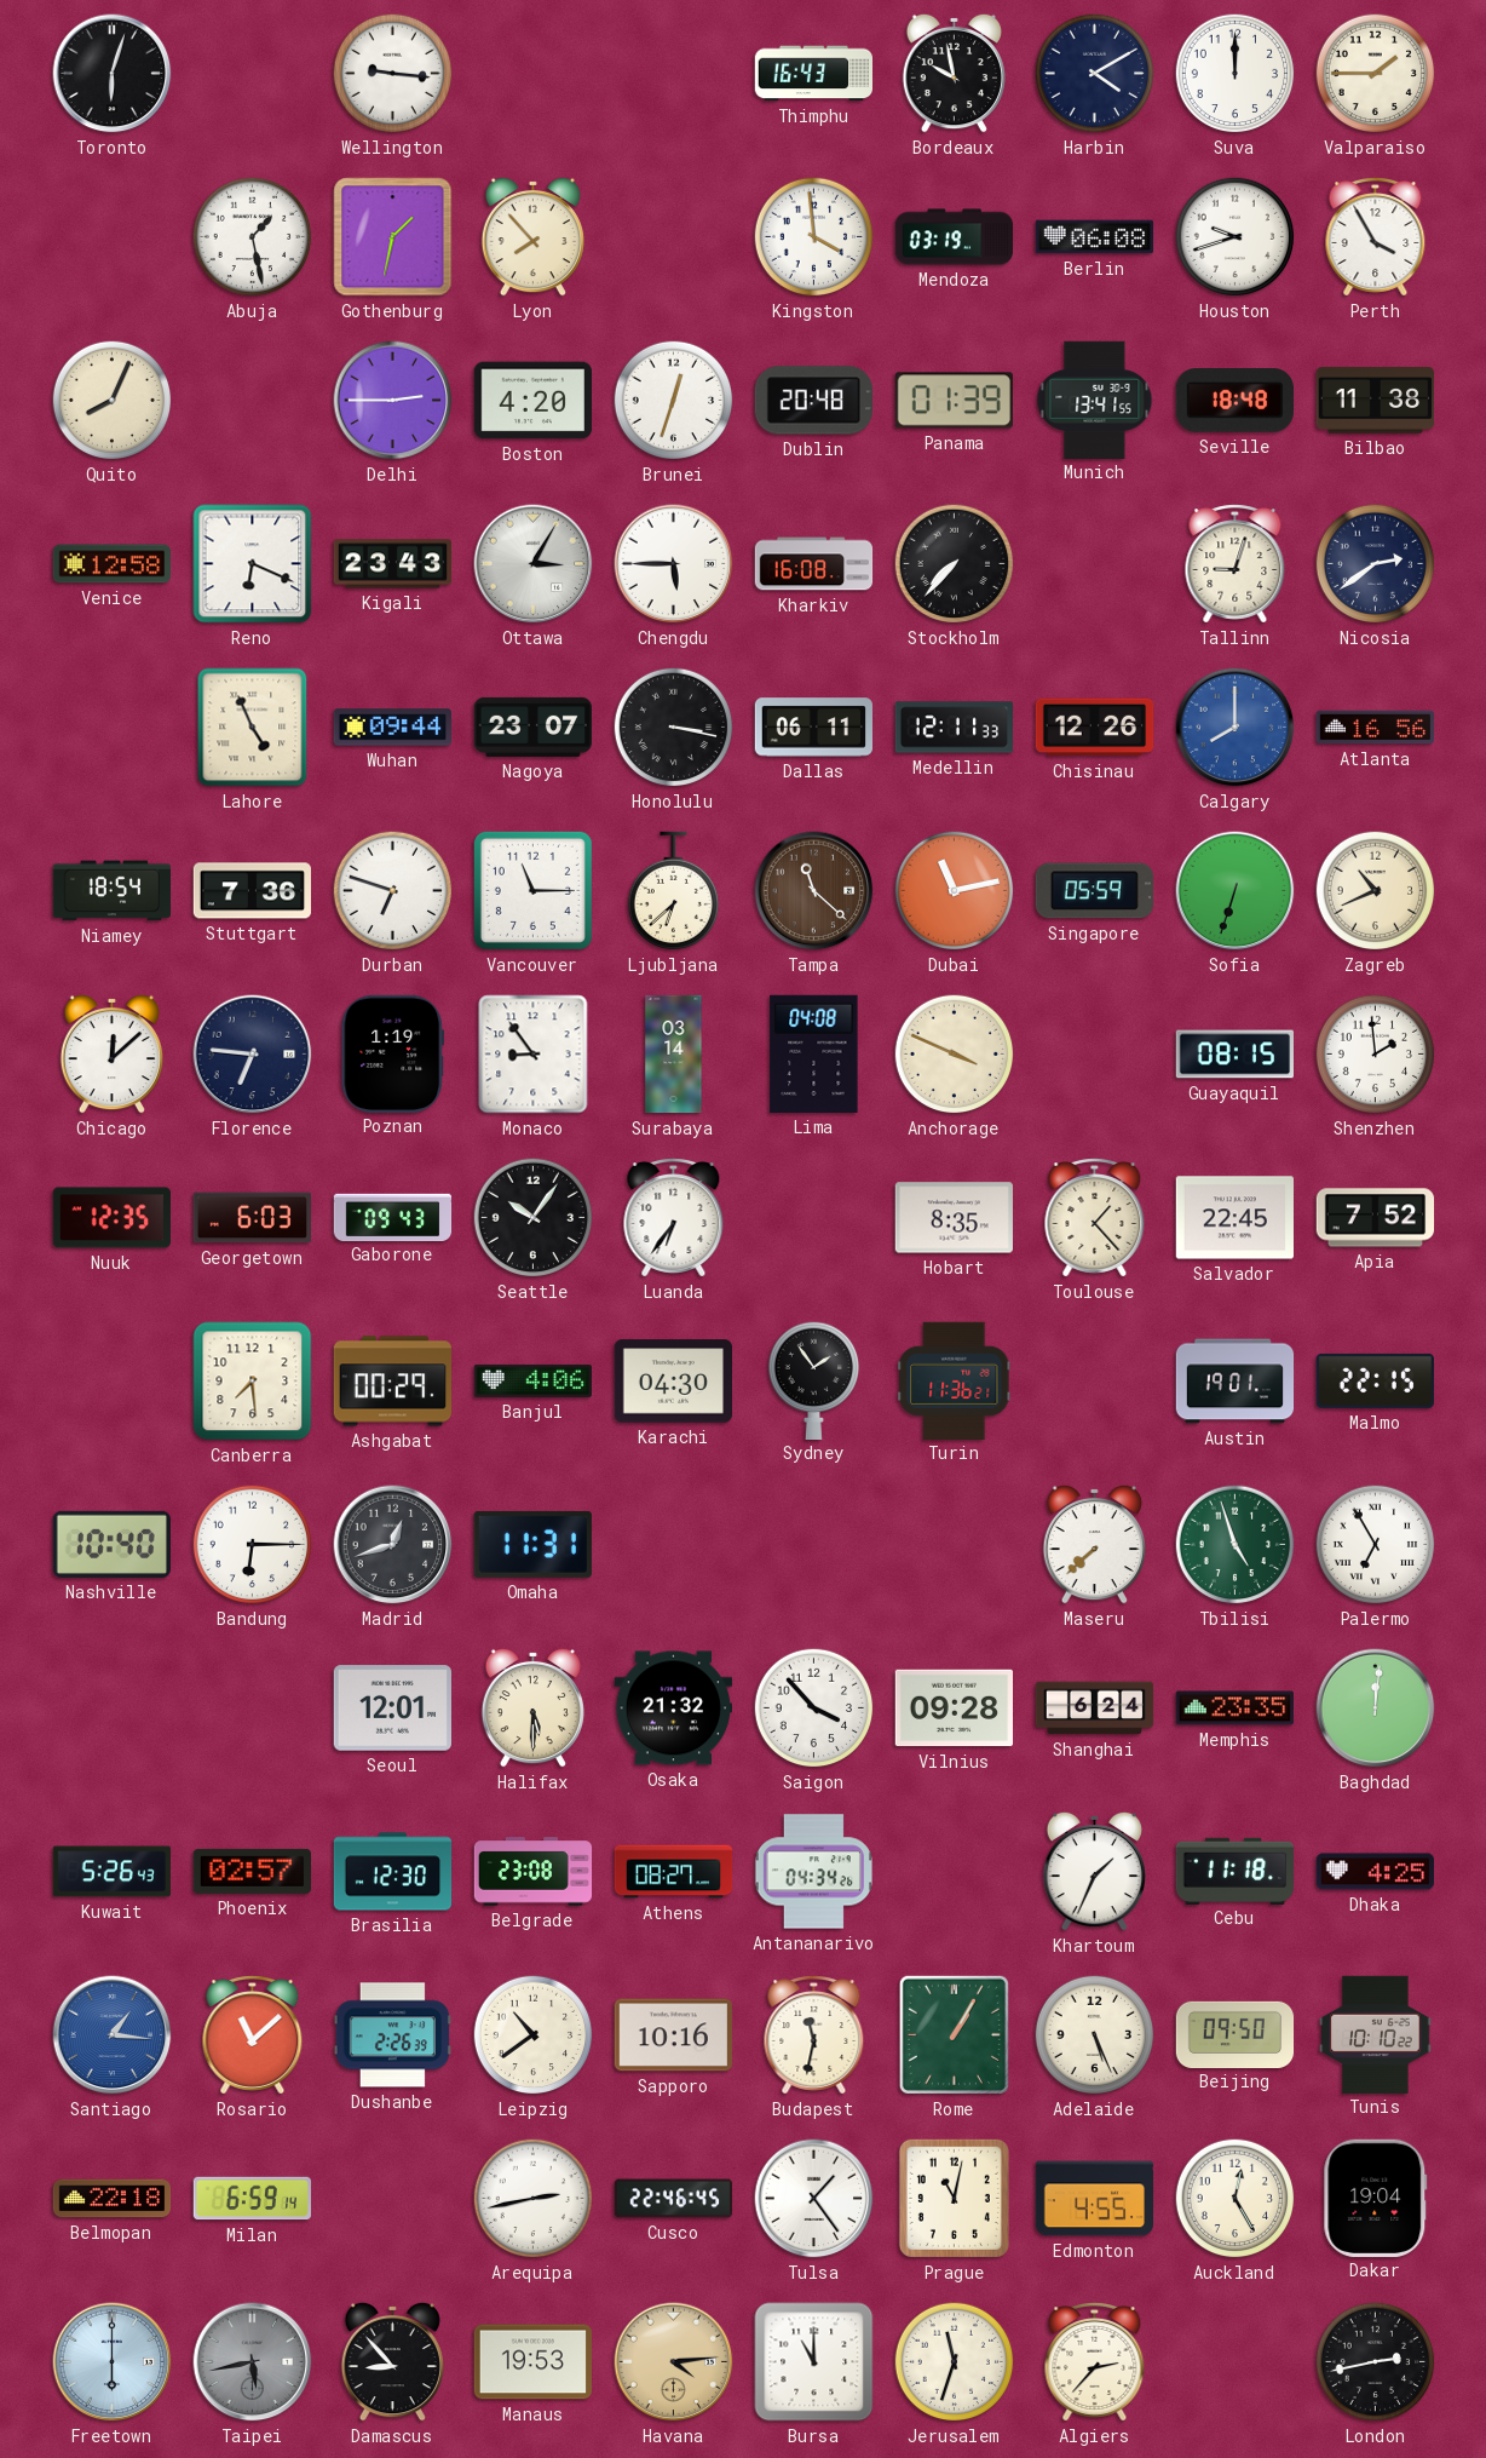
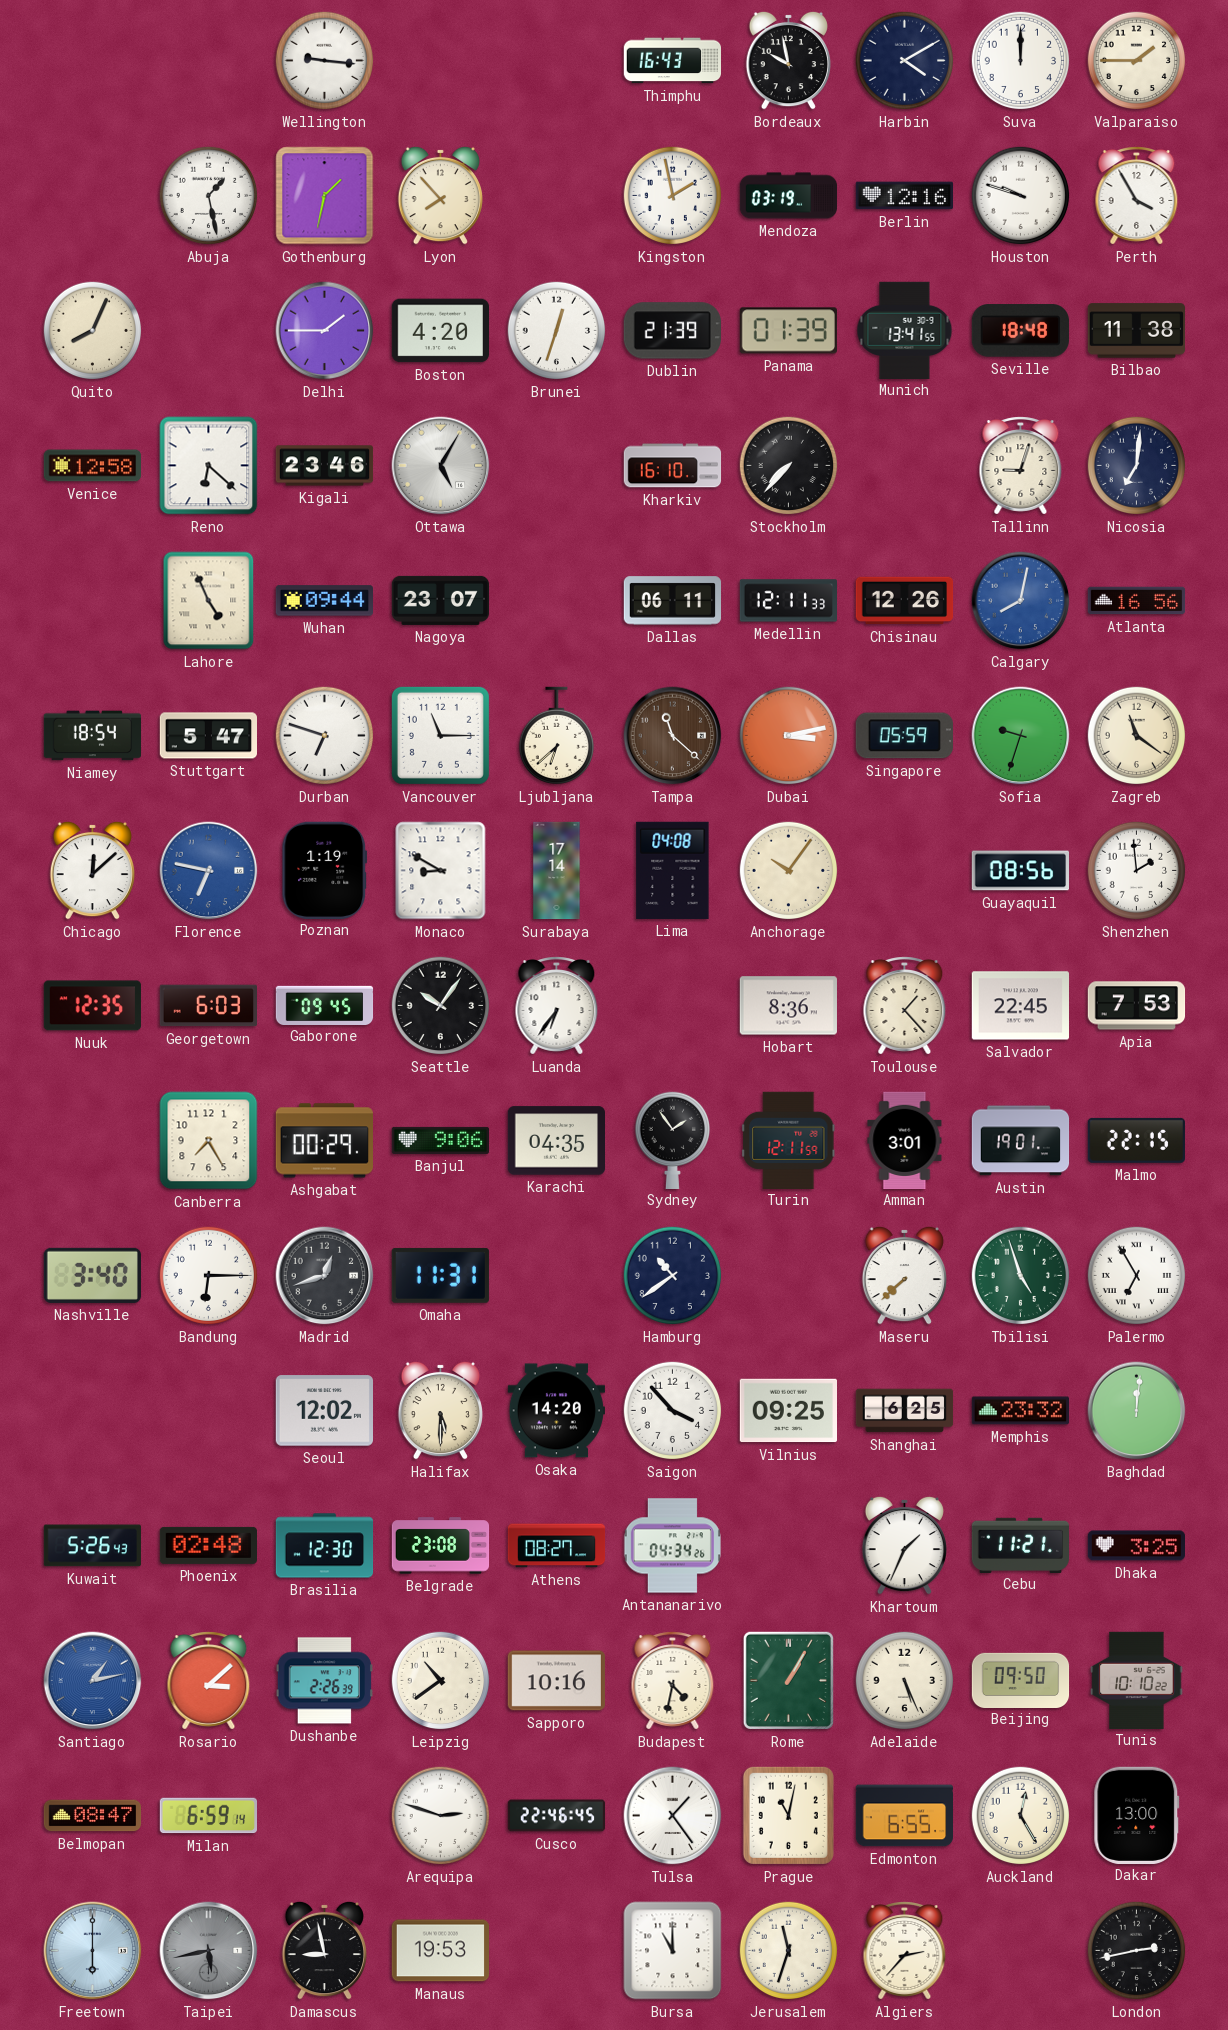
Toronto: 6:03 -> none (113, 74)
Kingston: 3:59 -> 1:58 (673, 196)
Berlin: 06:08 -> 12:16 (904, 196)
Houston: 9:42 -> 9:48 (1021, 196)
Delhi: 2:45 -> 1:45 (325, 331)
Dublin: 20:48 -> 21:39 (672, 331)
Reno: 6:19 -> 6:22 (209, 466)
Kigali: 23:43 -> 23:46 (325, 466)
Ottawa: 3:05 -> 5:05 (441, 466)
Chengdu: 5:45 -> none (674, 564)
Kharkiv: 16:08 -> 16:10 (673, 466)
Nicosia: 2:39 -> 7:01 (1137, 466)
Honolulu: 3:17 -> none (674, 728)
Calgary: 8:00 -> 8:02 (1021, 601)
Stuttgart: 7:36 -> 5:47 (208, 736)
Dubai: 11:13 -> 3:13 (789, 736)
Sofia: 6:33 -> 9:33 (1021, 736)
Zagreb: 10:41 -> 11:21 (1137, 736)
Florence: 6:46 -> 6:47 (209, 871)
Florence dial: navy -> blue (209, 871)
Monaco: 8:54 -> 8:50 (441, 871)
Surabaya: 03:14 -> 17:14 (557, 871)
Anchorage: 3:49 -> 10:06 (789, 871)
Guayaquil: 08:15 -> 08:56 (1020, 871)
Gaborone: 09:43 -> 09:45 (325, 1005)
Hobart: 8:35 -> 8:36 (788, 1006)
Apia: 7:52 -> 7:53 (1137, 1006)
Canberra: 7:29 -> 7:25 (209, 1141)
Banjul: 4:06 -> 9:06 (441, 1140)
Karachi: 04:30 -> 04:35 (556, 1141)
Turin: 11:36 -> 12:11 (789, 1140)
Amman: none -> 3:01 (905, 1140)
Nashville: 10:40 -> 3:40 (92, 1275)
Hamburg: none -> 10:39 (673, 1276)
Seoul: 12:01 -> 12:02 (324, 1411)
Osaka: 21:32 -> 14:20 (556, 1411)
Vilnius: 09:28 -> 09:25 (788, 1411)
Shanghai: 6:24 -> 6:25 (905, 1411)
Memphis: 23:35 -> 23:32 (1020, 1411)
Phoenix: 02:57 -> 02:48 (208, 1545)
Cebu: 11:18 -> 11:21 (1020, 1545)
Dhaka: 4:25 -> 3:25 (1136, 1546)
Santiago: 1:16 -> 1:13 (93, 1681)
Rosario: 11:08 -> 3:08 (209, 1681)
Budapest: 11:32 -> 4:32 (673, 1681)
Belmopan: 22:18 -> 08:47 (93, 1816)
Arequipa: 2:43 -> 2:48 (441, 1816)
Edmonton: 4:55 -> 6:55 (905, 1816)
Dakar: 19:04 -> 13:00 (1137, 1815)
Damascus: 8:53 -> 8:58 (324, 1950)
Havana: 4:14 -> none (674, 2362)
